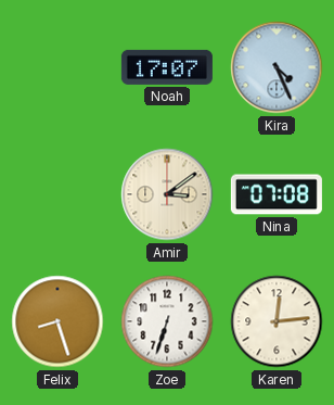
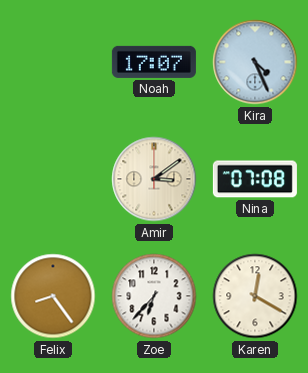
Felix: 8:27 -> 8:24 (53, 296)
Zoe: 6:33 -> 6:37 (154, 296)
Karen: 12:14 -> 12:20 (255, 296)
